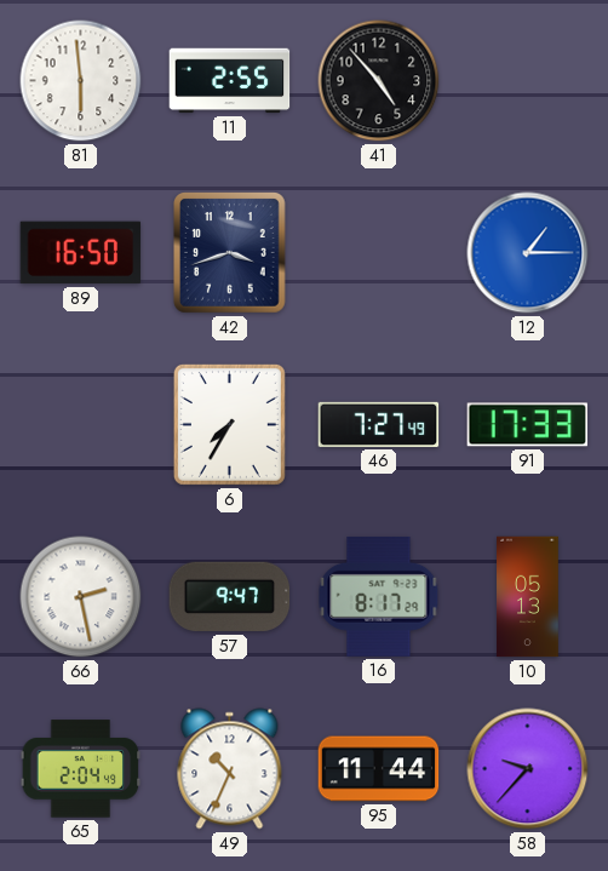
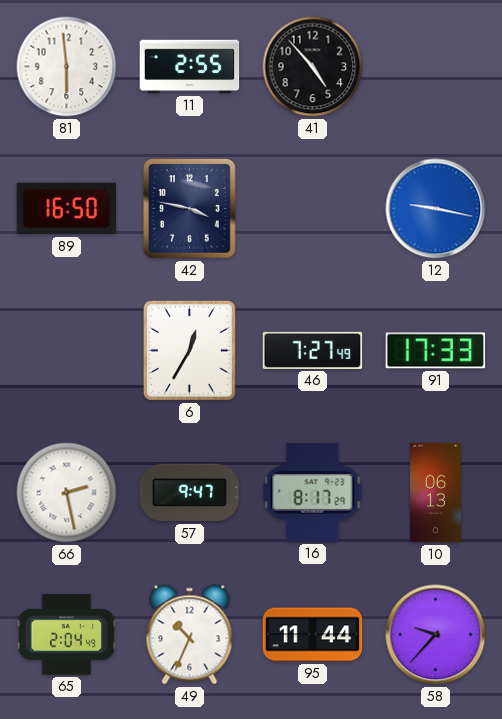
42: 3:42 -> 3:47 (190, 209)
12: 1:15 -> 9:17 (436, 209)
6: 7:35 -> 12:35 (189, 350)
10: 05:13 -> 06:13 (436, 493)
